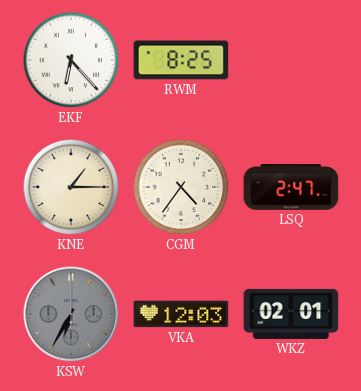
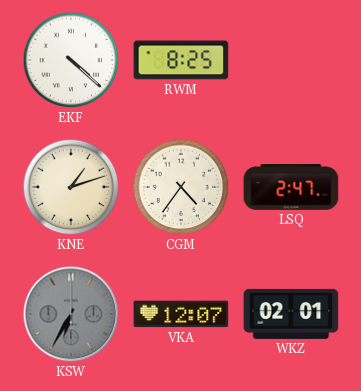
EKF: 6:23 -> 4:22 (71, 60)
KNE: 1:15 -> 1:12 (71, 187)
VKA: 12:03 -> 12:07 (181, 314)
